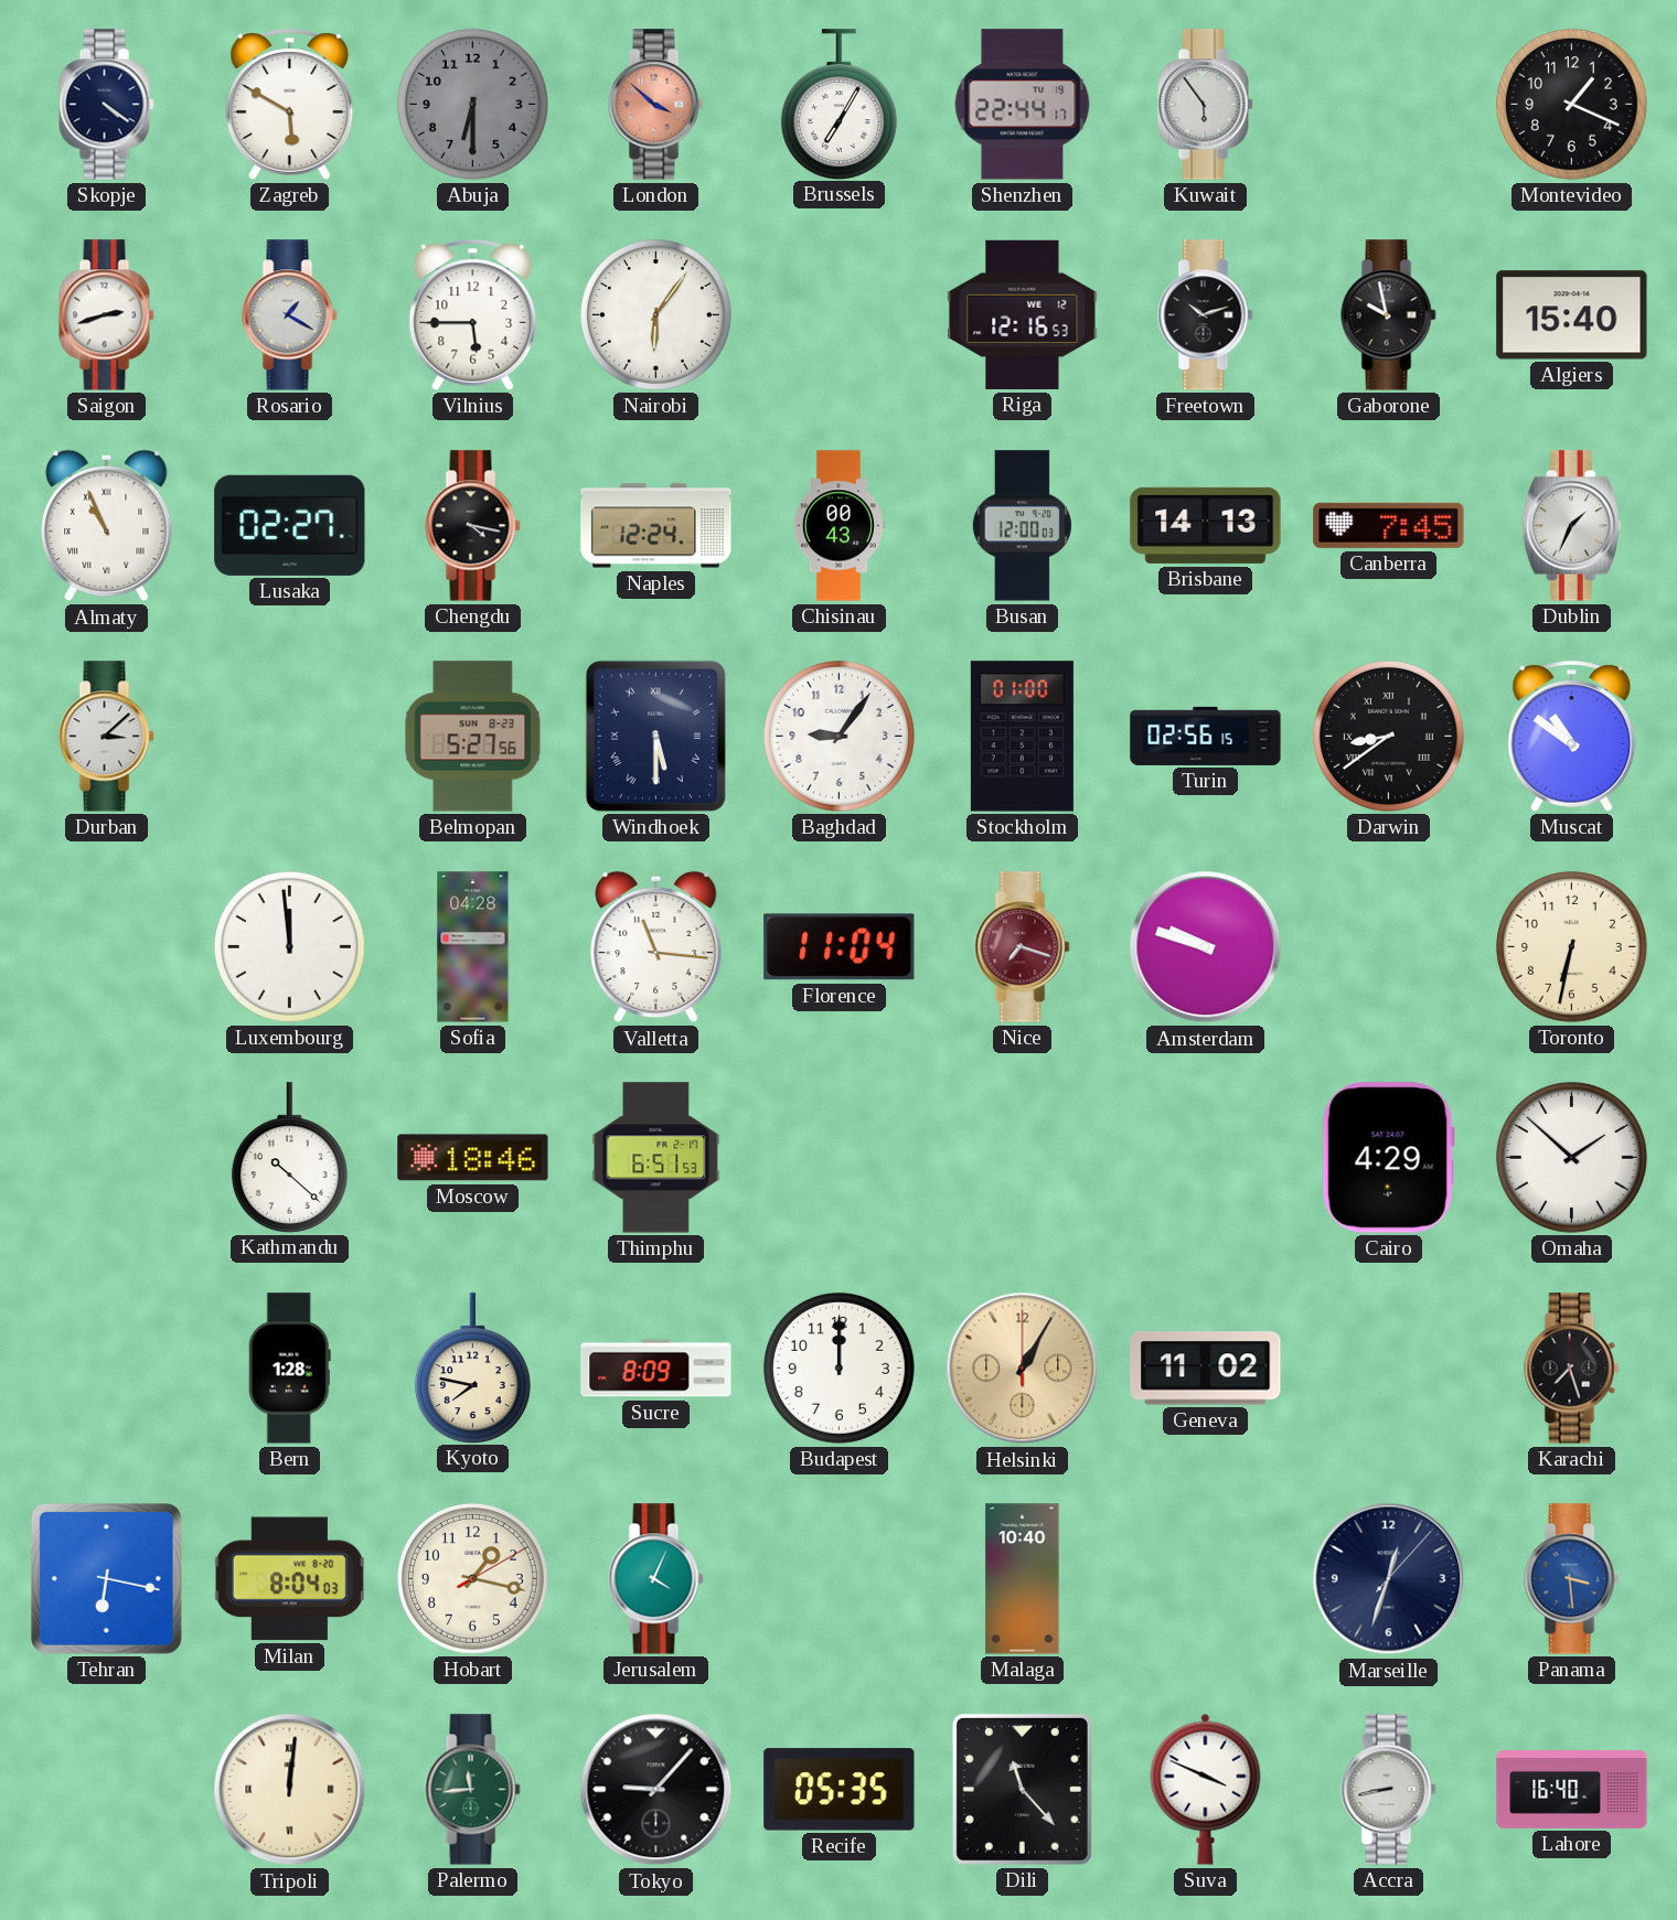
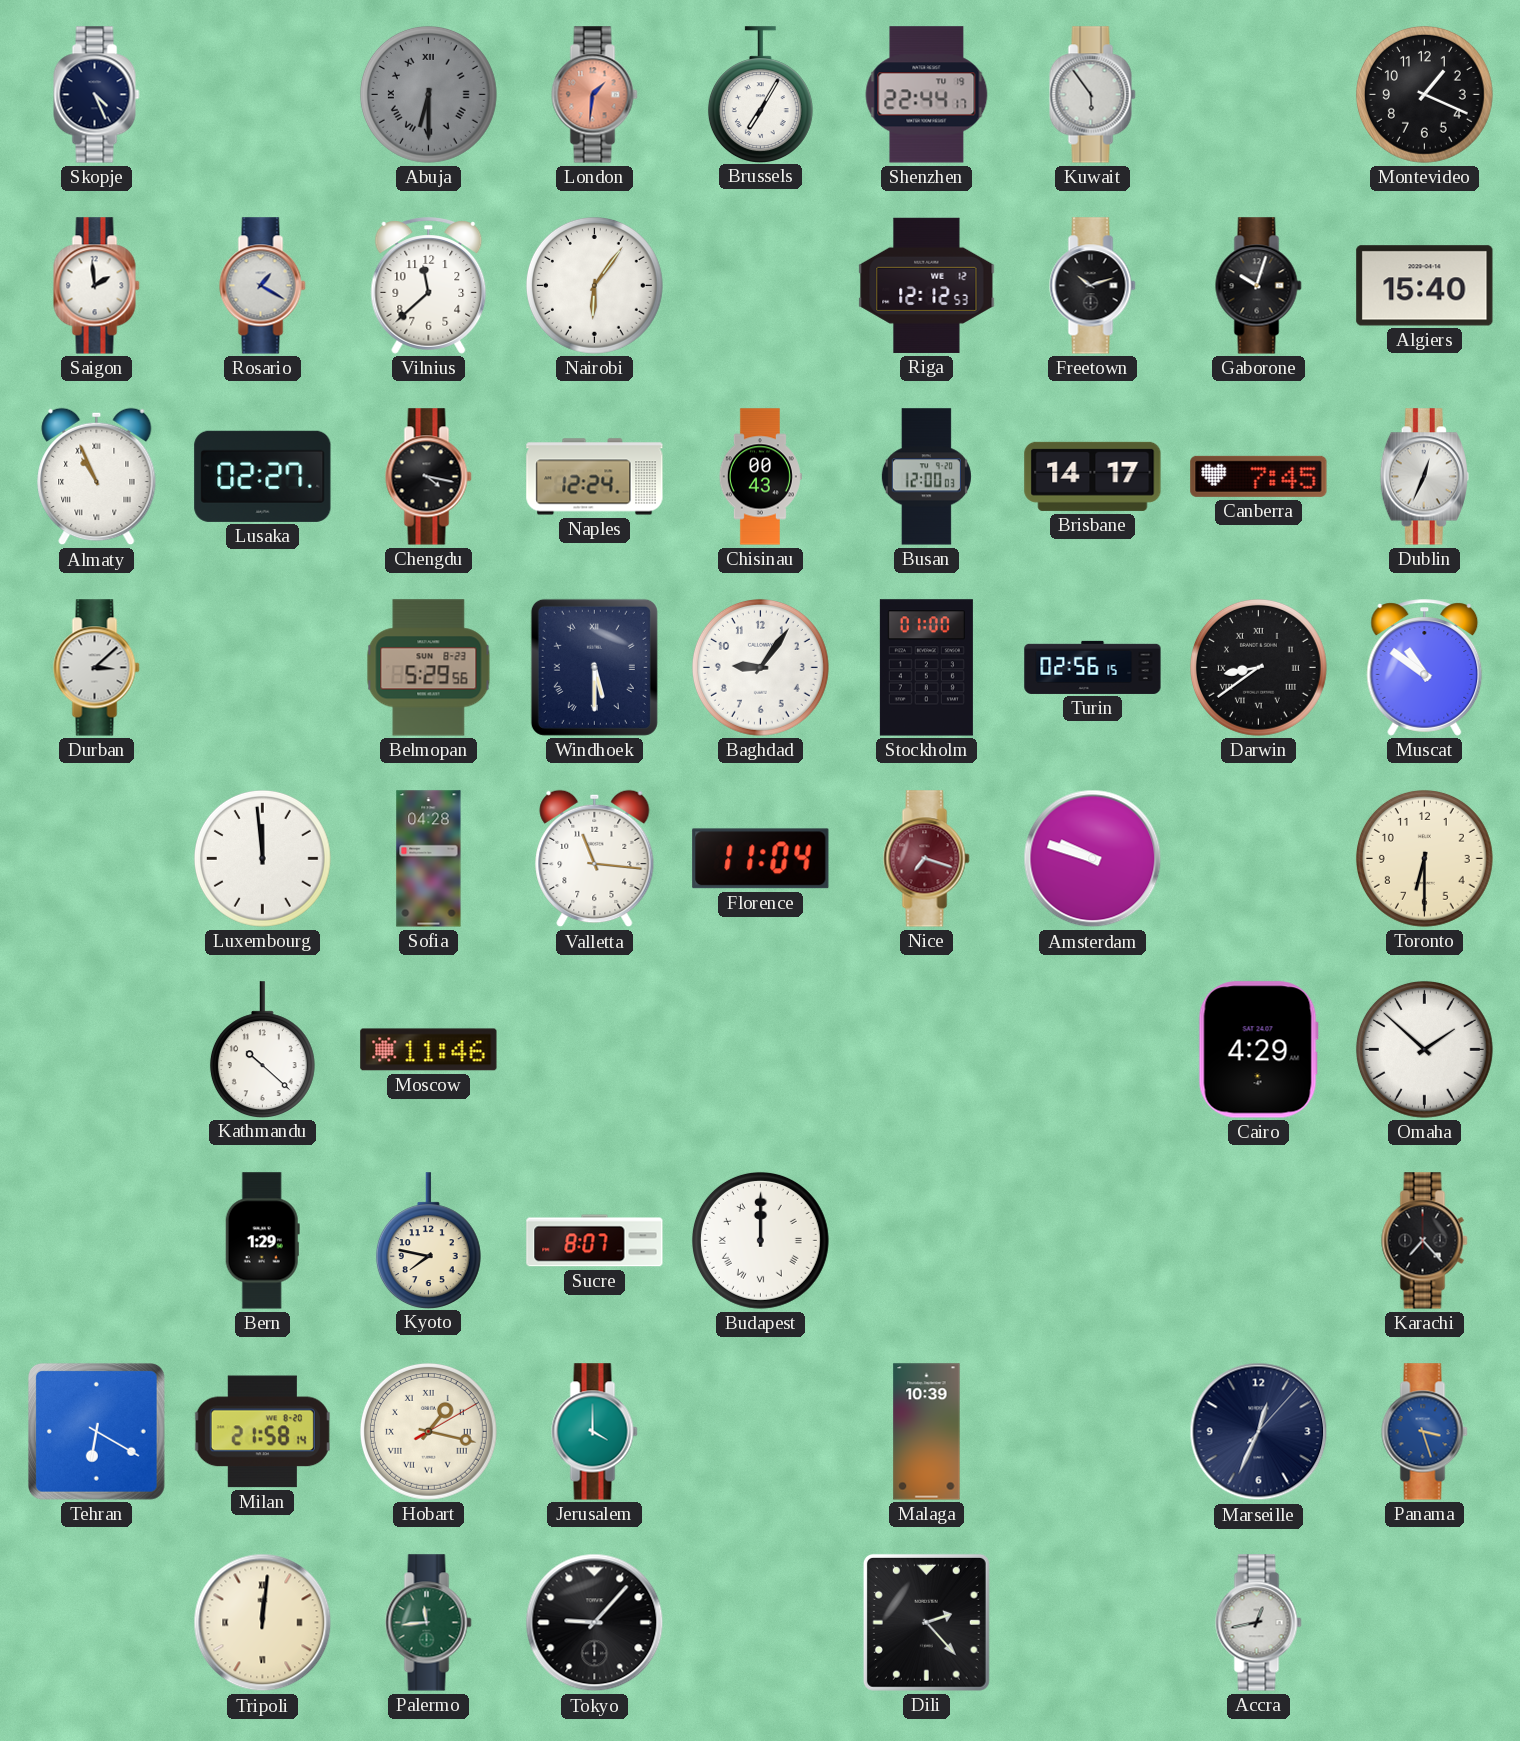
Skopje: 4:21 -> 4:26 (97, 95)
Zagreb: 5:50 -> none (290, 105)
Abuja numerals: Arabic -> Roman (428, 94)
London: 3:52 -> 1:31 (595, 95)
Saigon: 2:42 -> 1:59 (97, 286)
Vilnius: 5:45 -> 11:38 (429, 286)
Riga: 12:16 -> 12:12 (927, 285)
Gaborone: 9:58 -> 10:03 (1259, 286)
Brisbane: 14:13 -> 14:17 (1093, 476)
Dublin: 1:34 -> 12:34 (1424, 477)
Belmopan: 5:27 -> 5:29 (429, 668)
Toronto: 6:32 -> 6:30 (1424, 858)
Moscow: 18:46 -> 11:46 (429, 1050)
Thimphu: 6:51 -> none (656, 1158)
Bern: 1:28 -> 1:29 (262, 1241)
Sucre: 8:09 -> 8:07 (595, 1241)
Budapest numerals: Arabic -> Roman (760, 1240)
Helsinki: 1:05 -> none (1023, 1369)
Geneva: 11:02 -> none (1206, 1369)
Karachi: 7:27 -> 7:23 (1425, 1241)
Tehran: 6:17 -> 6:20 (96, 1431)
Milan: 8:04 -> 21:58 (262, 1432)
Hobart numerals: Arabic -> Roman (428, 1431)
Jerusalem: 4:04 -> 4:00 (595, 1432)
Malaga: 10:40 -> 10:39 (927, 1432)
Marseille: 12:33 -> 12:34 (1259, 1432)
Panama: 3:29 -> 3:27 (1425, 1432)
Recife: 05:35 -> none (840, 1790)
Dili: 11:23 -> 2:23 (926, 1622)
Suva: 3:49 -> none (1206, 1789)
Accra: 8:43 -> 12:43 (1259, 1623)
Lahore: 16:40 -> none (1572, 1790)
